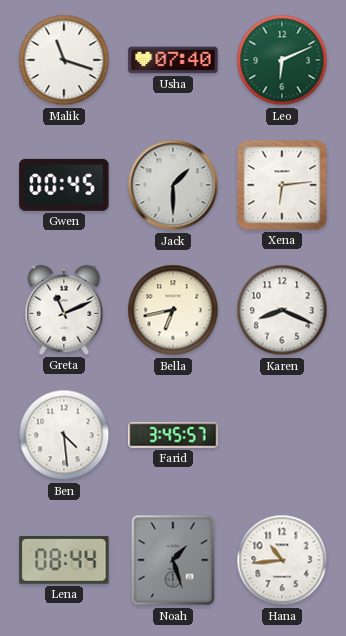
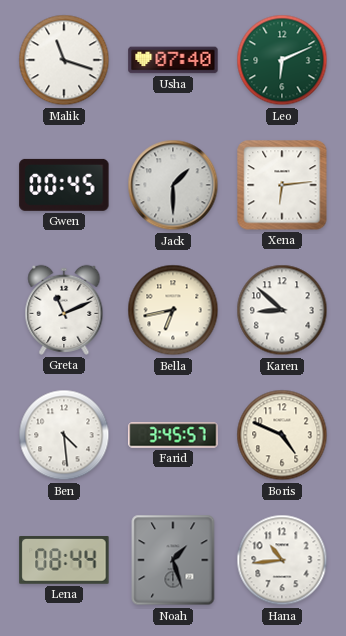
Karen: 8:19 -> 8:52 (282, 310)
Boris: none -> 4:49 (282, 435)
